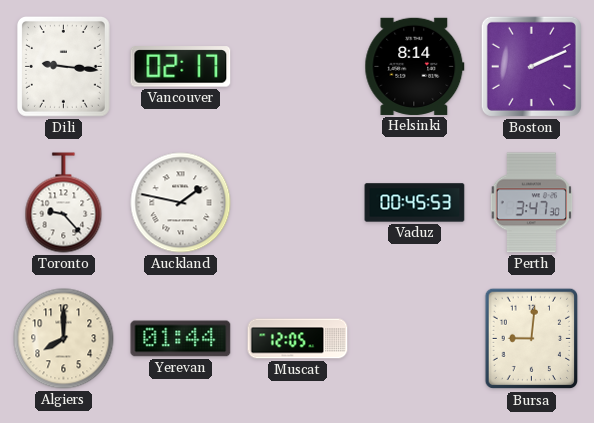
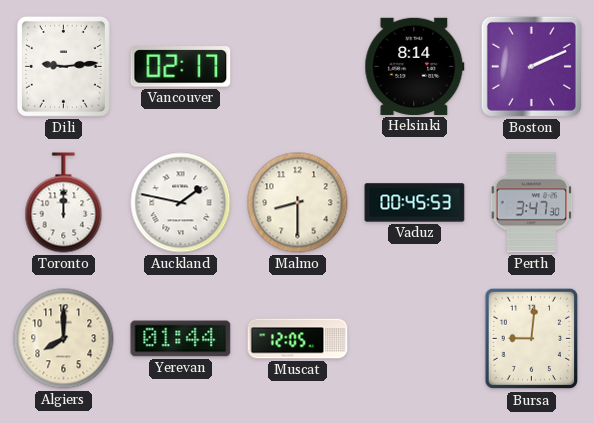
Dili: 9:16 -> 9:14 (63, 66)
Toronto: 9:23 -> 12:00 (64, 203)
Malmo: none -> 8:30 (298, 203)
